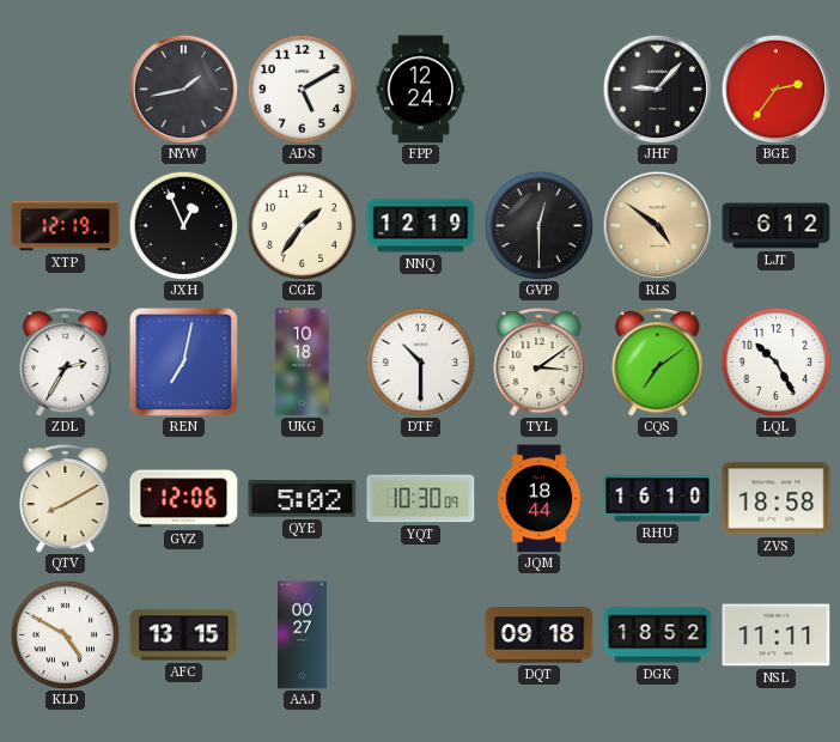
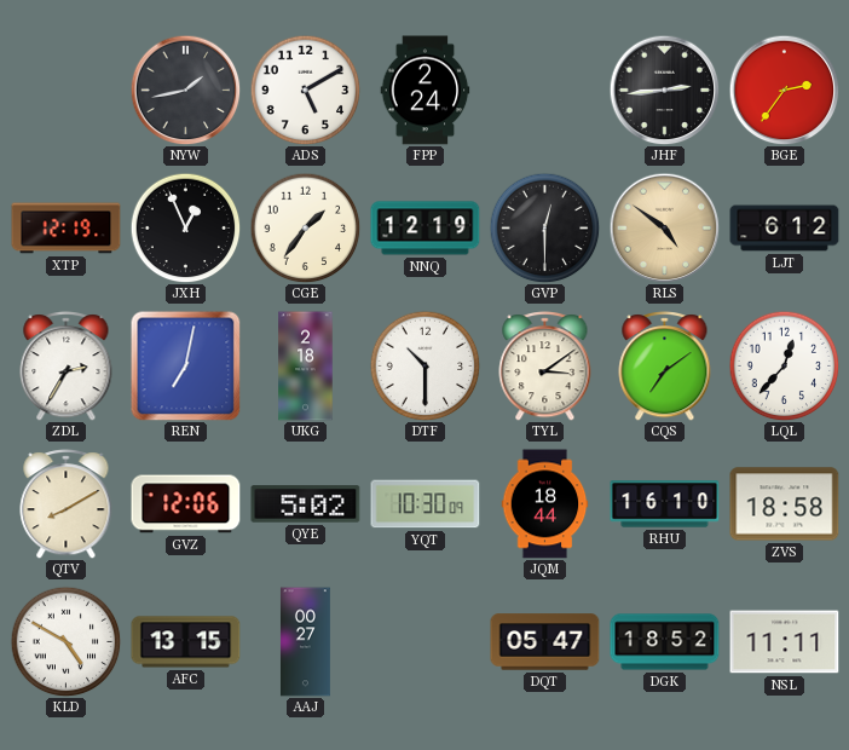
FPP: 12:24 -> 2:24 (426, 91)
JHF: 9:07 -> 2:44 (664, 90)
UKG: 10:18 -> 2:18 (306, 367)
LQL: 10:25 -> 12:37 (784, 365)
DQT: 09:18 -> 05:47 (545, 642)
